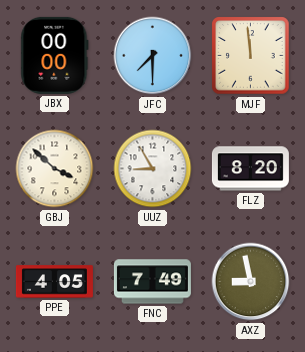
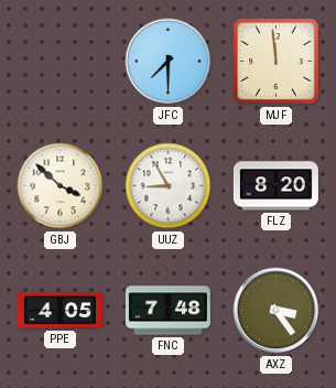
JBX: 00:00 -> none (55, 55)
FNC: 7:49 -> 7:48 (167, 311)
AXZ: 8:58 -> 3:24 (277, 311)
